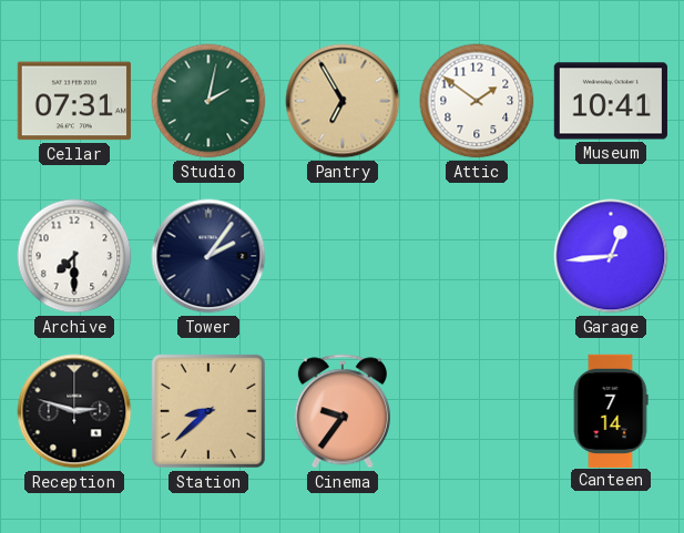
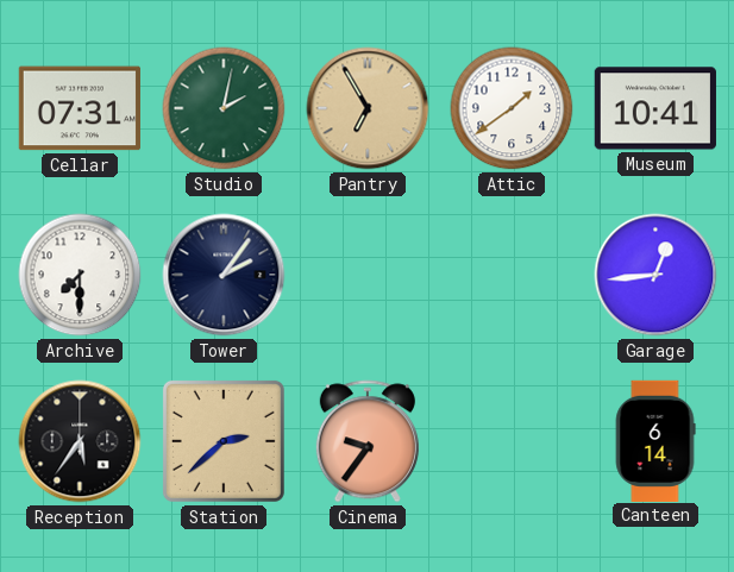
Attic: 1:51 -> 1:39 (512, 108)
Reception: 2:48 -> 5:36 (80, 441)
Station: 8:38 -> 2:38 (224, 441)
Canteen: 7:14 -> 6:14 (655, 440)
